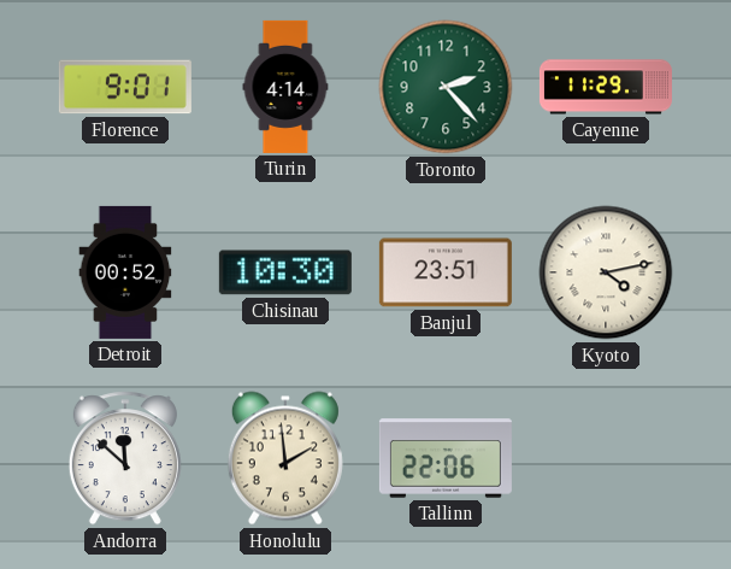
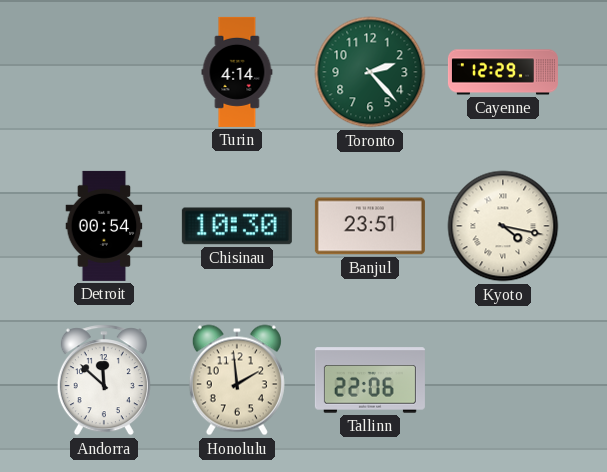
Florence: 9:01 -> none (125, 87)
Cayenne: 11:29 -> 12:29 (503, 72)
Detroit: 00:52 -> 00:54 (104, 226)
Kyoto: 4:13 -> 4:17 (503, 226)
